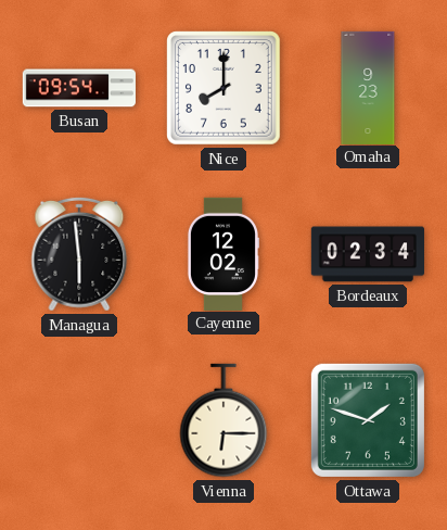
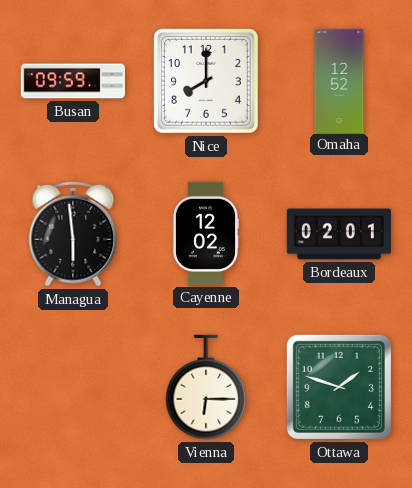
Busan: 09:54 -> 09:59 (72, 81)
Omaha: 9:23 -> 12:52 (339, 80)
Bordeaux: 02:34 -> 02:01 (339, 234)
